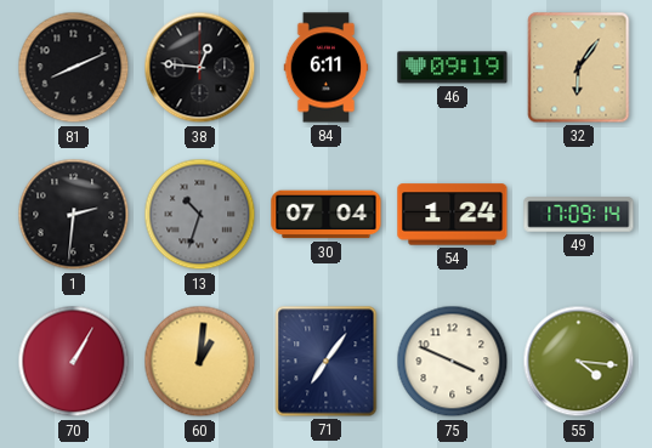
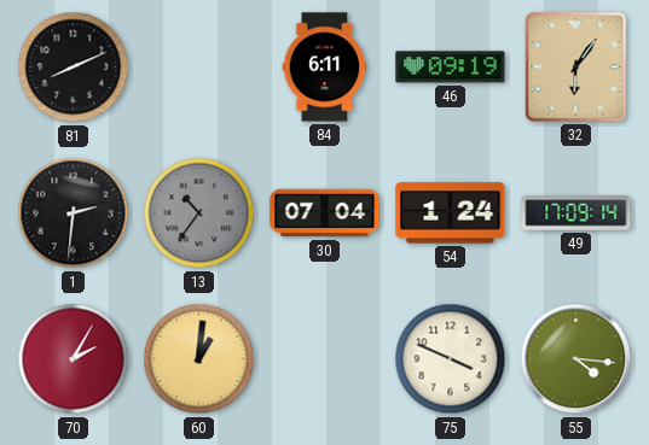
38: 12:46 -> none (200, 68)
13: 10:33 -> 10:36 (199, 213)
70: 1:05 -> 2:05 (74, 359)
71: 7:06 -> none (327, 362)
